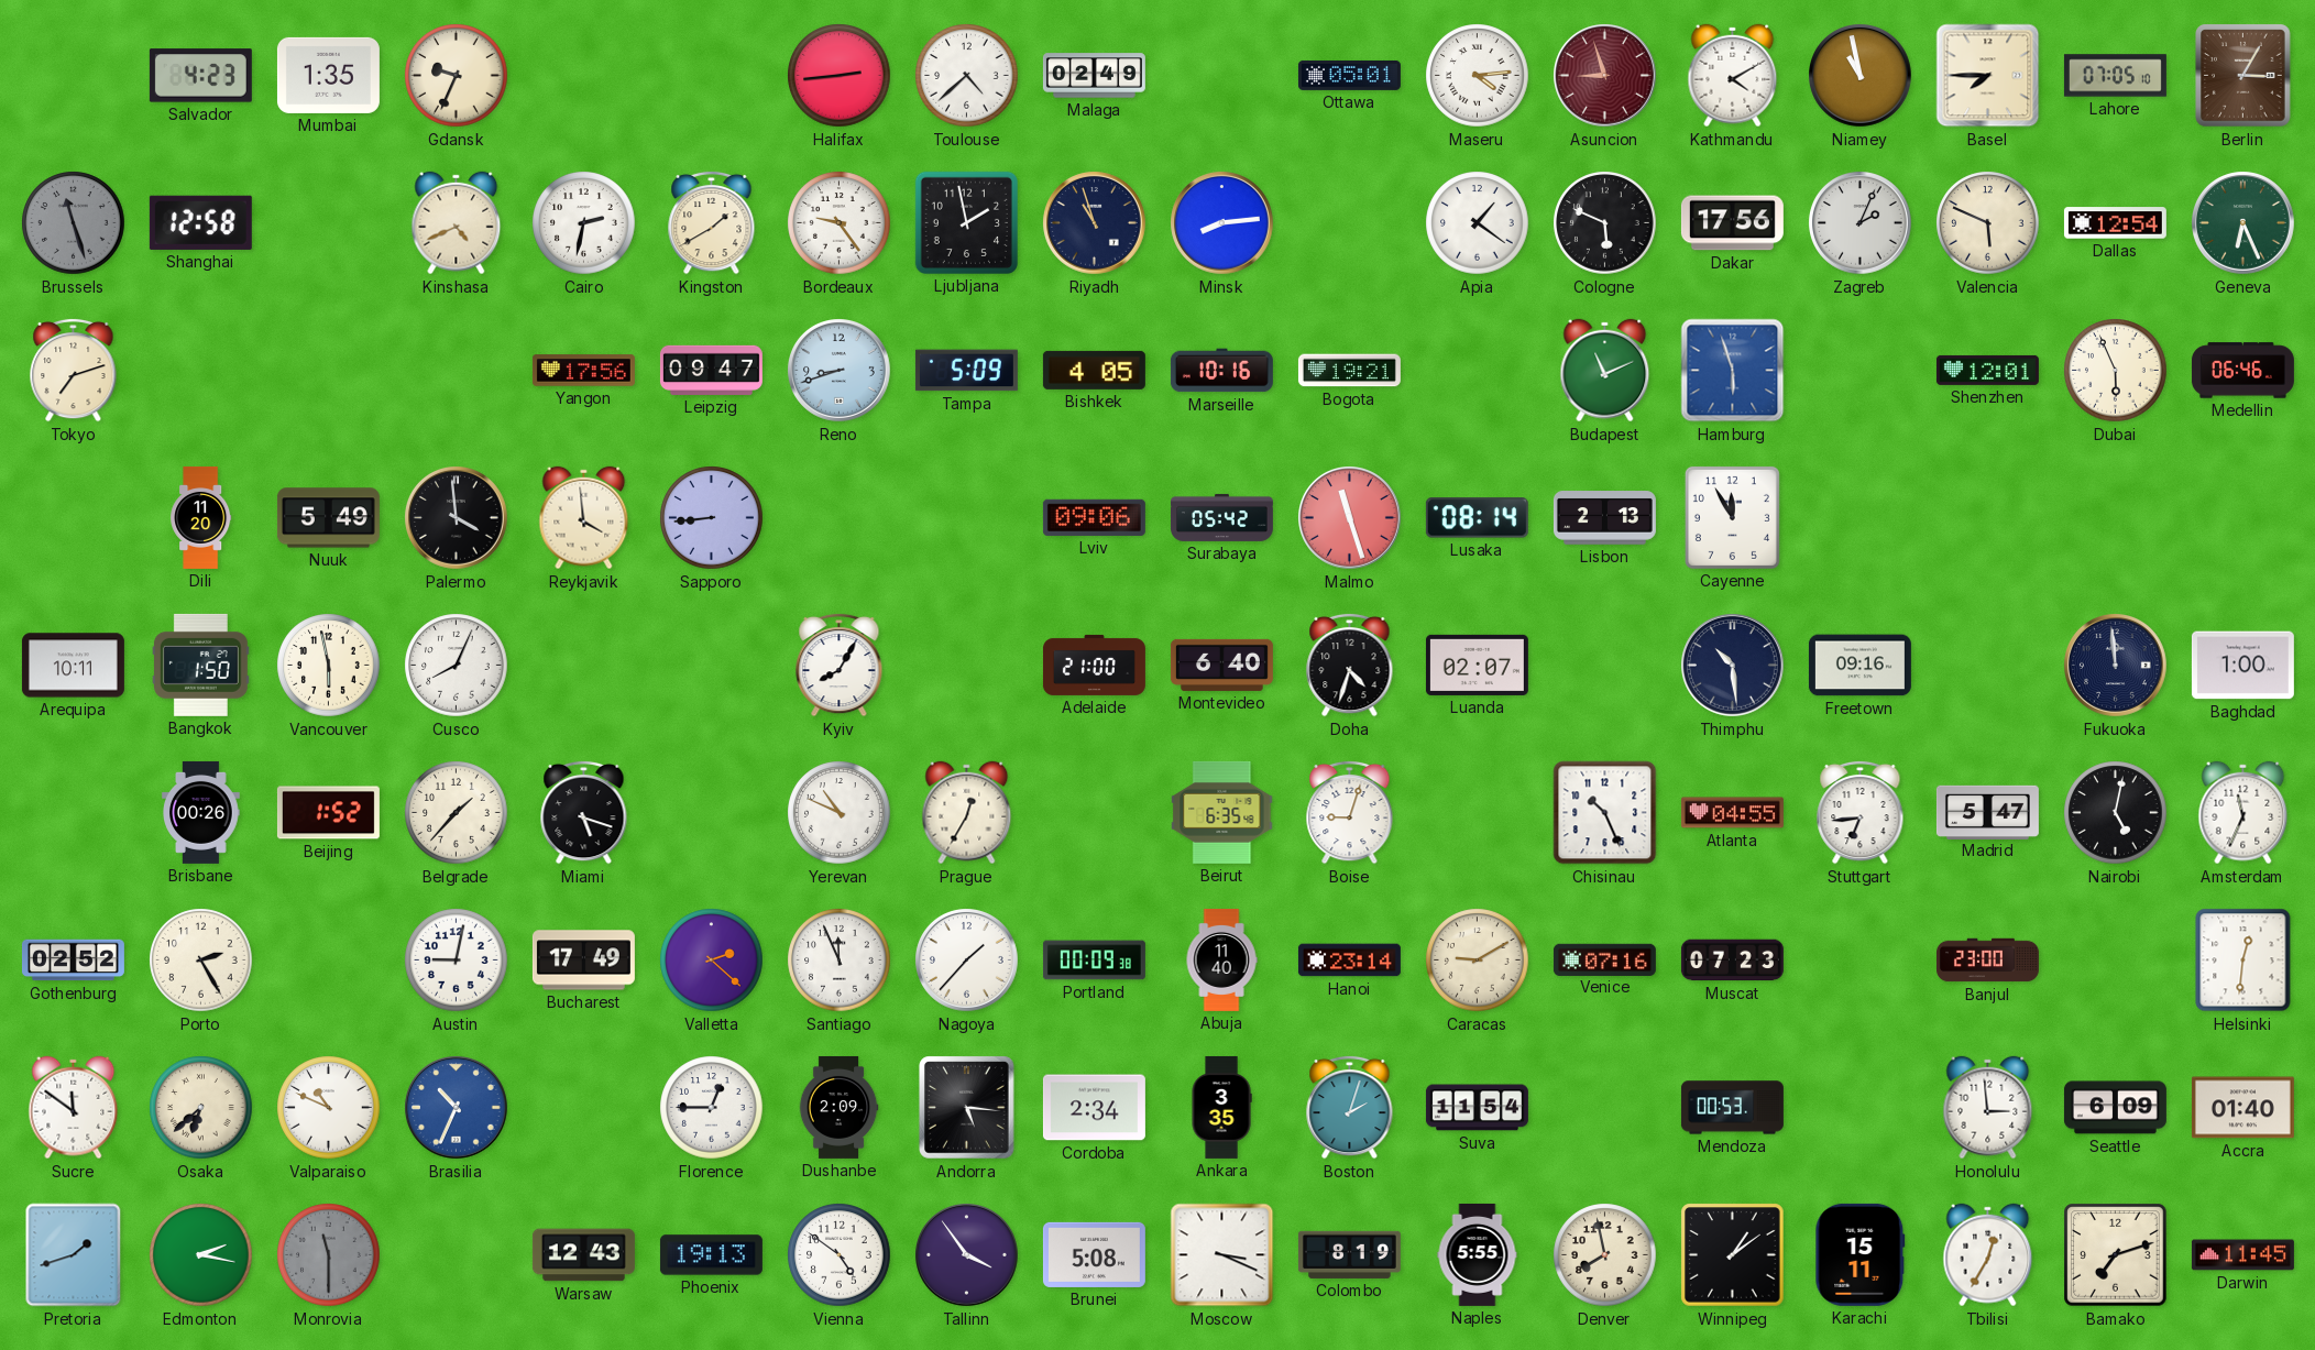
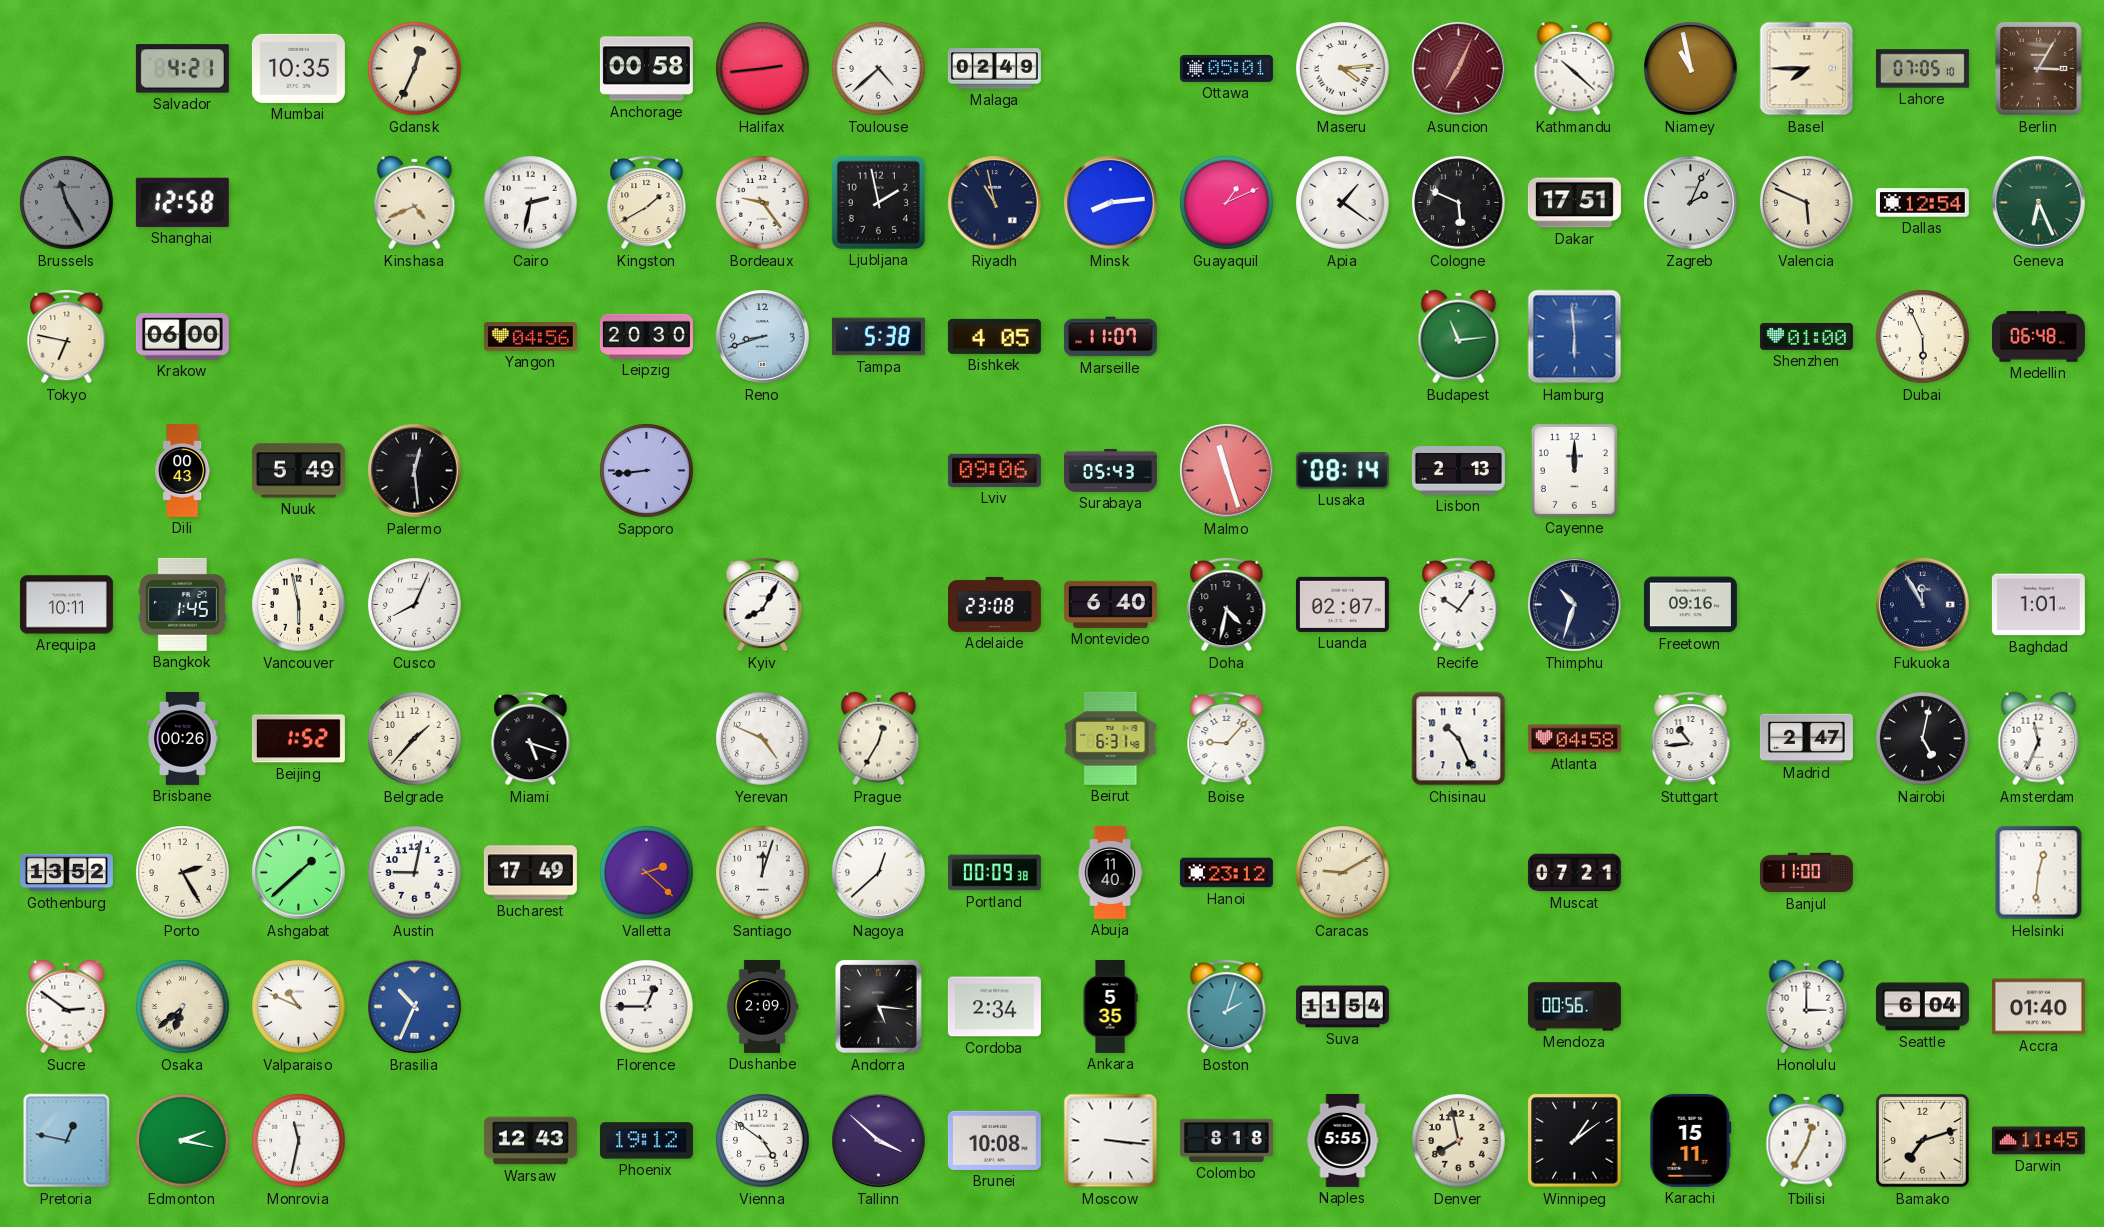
Salvador: 4:23 -> 4:21 (182, 69)
Mumbai: 1:35 -> 10:35 (298, 68)
Gdansk: 9:34 -> 12:34 (415, 69)
Anchorage: none -> 00:58 (646, 69)
Asuncion: 8:57 -> 7:04 (1459, 69)
Kathmandu: 4:10 -> 10:22 (1575, 69)
Brussels: 11:27 -> 11:25 (67, 203)
Riyadh: 10:57 -> 10:58 (995, 203)
Guayaquil: none -> 1:11 (1227, 203)
Dakar: 17:56 -> 17:51 (1574, 203)
Tokyo: 7:12 -> 6:47 (67, 336)
Krakow: none -> 06:00 (182, 337)
Yangon: 17:56 -> 04:56 (530, 337)
Leipzig: 09:47 -> 20:30 (646, 336)
Tampa: 5:09 -> 5:38 (878, 337)
Marseille: 10:16 -> 11:07 (1110, 337)
Bogota: 19:21 -> none (1349, 371)
Budapest: 11:11 -> 11:14 (1459, 337)
Hamburg: 5:57 -> 5:59 (1575, 337)
Shenzhen: 12:01 -> 01:00 (1806, 336)
Medellin: 06:46 -> 06:48 (2038, 337)
Dili: 11:20 -> 00:43 (183, 470)
Palermo: 3:59 -> 12:29 (415, 471)
Reykjavik: 3:59 -> none (584, 518)
Surabaya: 05:42 -> 05:43 (1110, 470)
Cayenne: 11:55 -> 12:00 (1574, 470)
Bangkok: 1:50 -> 1:45 (182, 604)
Adelaide: 21:00 -> 23:08 (994, 604)
Doha: 4:33 -> 4:32 (1227, 604)
Recife: none -> 10:06 (1459, 604)
Thimphu: 10:29 -> 10:33 (1575, 605)
Fukuoka: 11:59 -> 11:55 (1923, 605)
Baghdad: 1:00 -> 1:01 (2038, 605)
Yerevan: 10:49 -> 4:49 (763, 739)
Beirut: 6:35 -> 6:31 (1111, 738)
Boise: 9:03 -> 9:07 (1227, 738)
Atlanta: 04:55 -> 04:58 (1574, 739)
Stuttgart: 6:44 -> 10:44 (1691, 738)
Madrid: 5:47 -> 2:47 (1806, 738)
Gothenburg: 02:52 -> 13:52 (66, 873)
Ashgabat: none -> 1:38 (299, 873)
Santiago: 11:56 -> 12:03 (763, 873)
Nagoya: 1:37 -> 12:38 (879, 873)
Hanoi: 23:14 -> 23:12 (1226, 873)
Venice: 07:16 -> none (1604, 959)
Muscat: 07:23 -> 07:21 (1574, 873)
Banjul: 23:00 -> 11:00 (1806, 873)
Sucre: 11:51 -> 2:51 (67, 1007)
Ankara: 3:35 -> 5:35 (1110, 1006)
Mendoza: 00:53 -> 00:56 (1574, 1007)
Honolulu: 2:59 -> 3:00 (1807, 1007)
Seattle: 6:09 -> 6:04 (1922, 1007)
Pretoria: 1:42 -> 12:47 (67, 1141)
Monrovia: 11:30 -> 11:32 (299, 1141)
Monrovia dial: grey -> white (299, 1141)
Phoenix: 19:13 -> 19:12 (646, 1141)
Tallinn: 3:54 -> 3:52 (879, 1141)
Brunei: 5:08 -> 10:08 (994, 1140)
Moscow: 3:19 -> 3:16 (1111, 1141)
Colombo: 8:19 -> 8:18 (1226, 1140)
